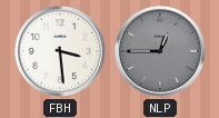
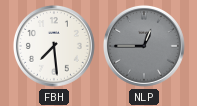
FBH: 3:29 -> 7:29 (54, 46)
